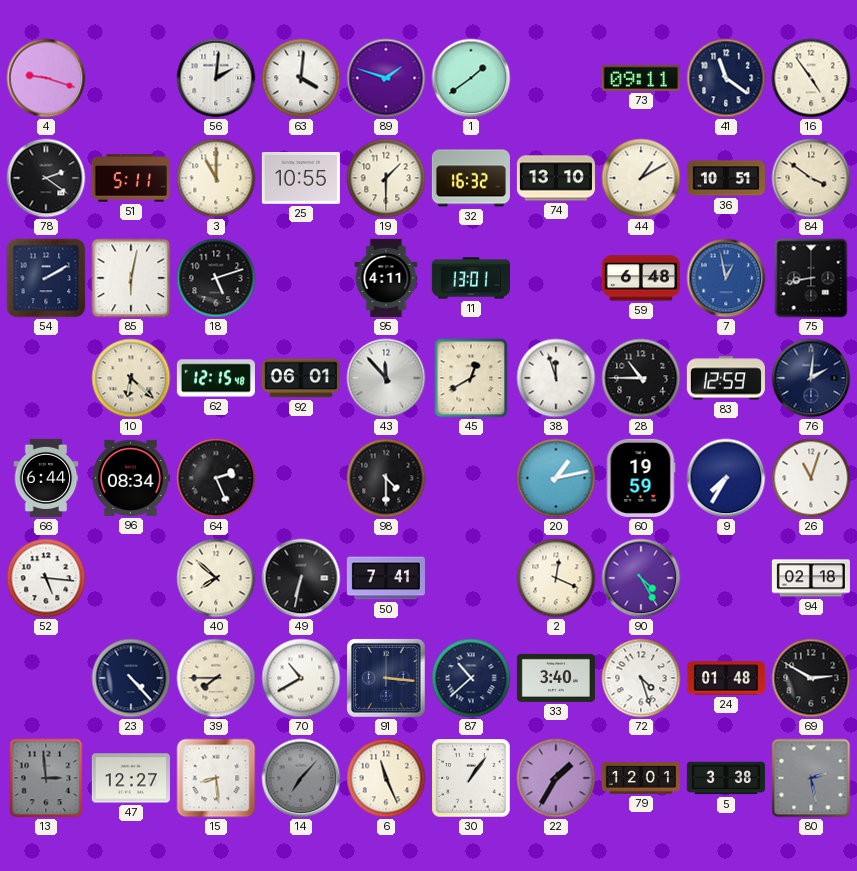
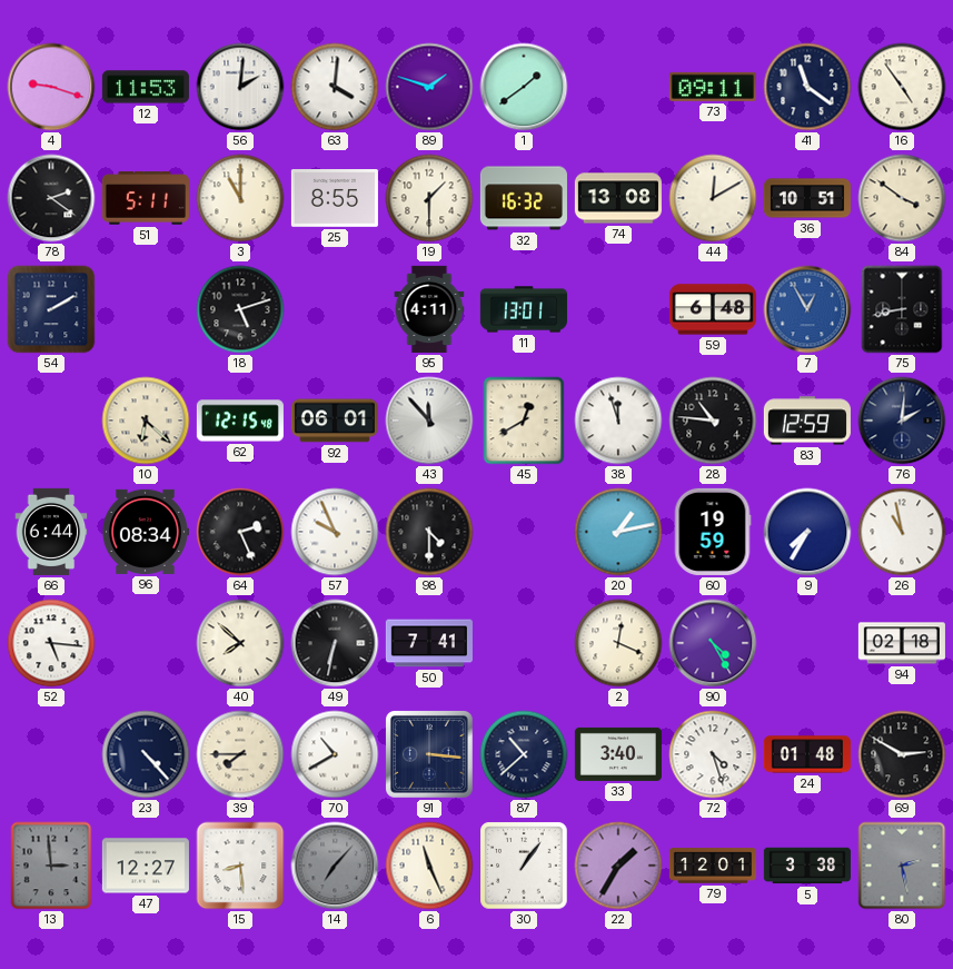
12: none -> 11:53 (146, 87)
25: 10:55 -> 8:55 (335, 199)
74: 13:10 -> 13:08 (618, 198)
44: 1:10 -> 12:10 (713, 198)
85: 6:02 -> none (131, 278)
7: 12:58 -> 12:55 (807, 309)
28: 10:45 -> 10:46 (713, 421)
57: none -> 9:56 (335, 532)
26: 11:03 -> 10:58 (902, 532)
